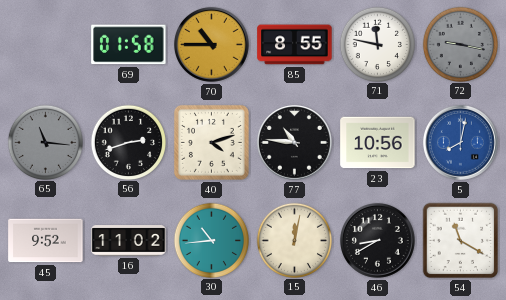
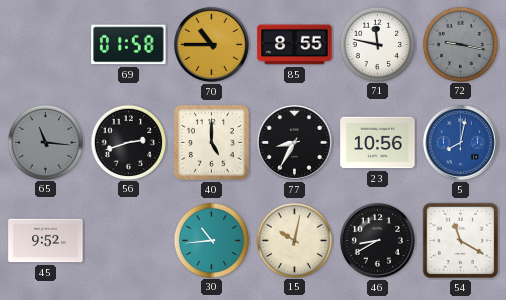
40: 4:12 -> 5:00 (211, 142)
77: 10:46 -> 8:35 (295, 143)
16: 11:02 -> none (129, 241)
15: 12:02 -> 10:02 (294, 240)
